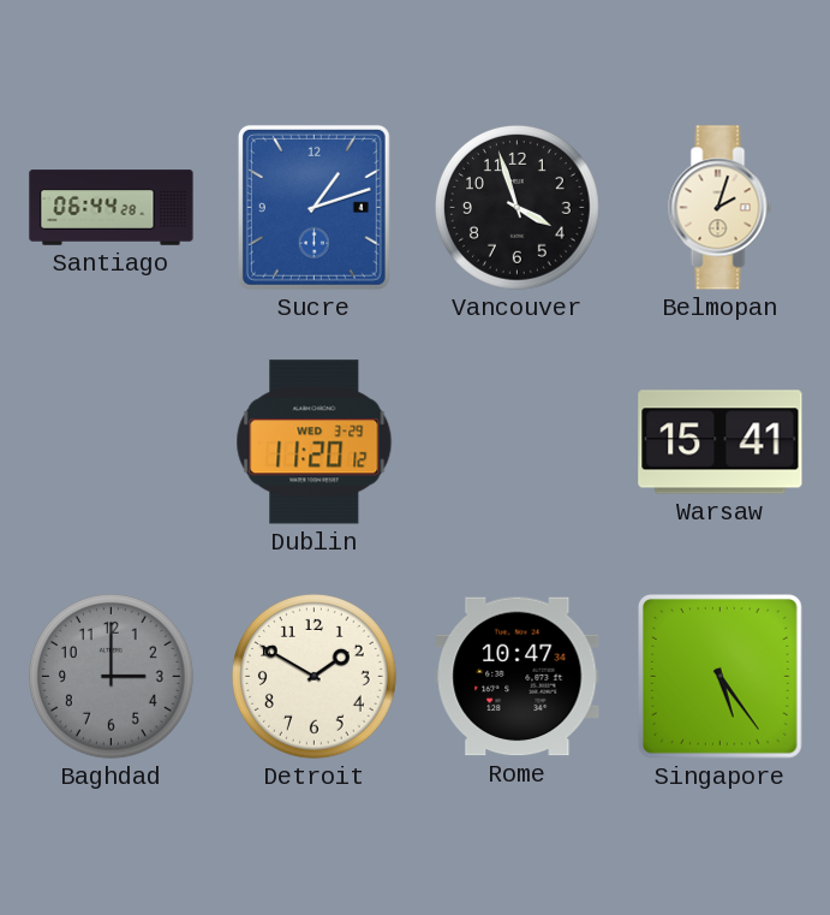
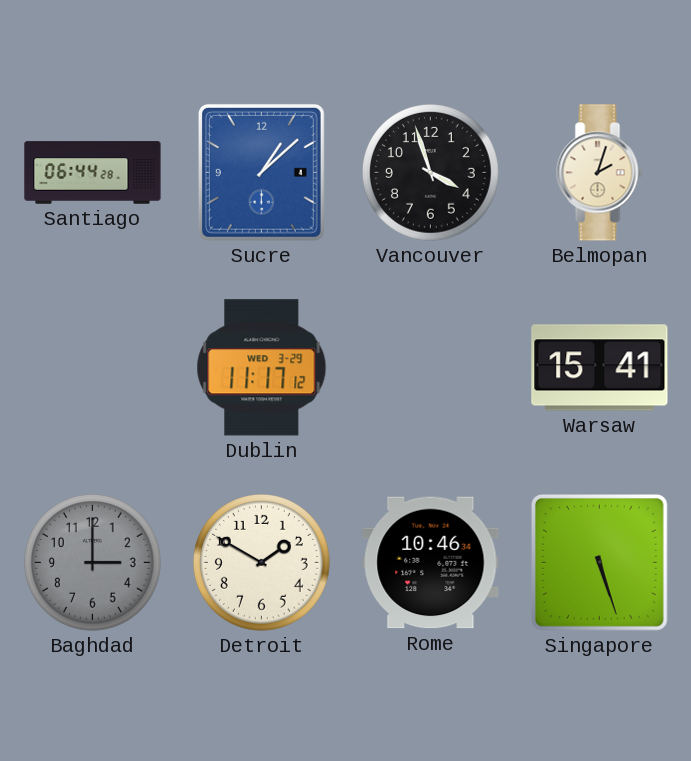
Sucre: 1:12 -> 1:08 (261, 172)
Dublin: 11:20 -> 11:17 (262, 368)
Rome: 10:47 -> 10:46 (431, 563)
Singapore: 5:24 -> 5:27 (600, 563)
